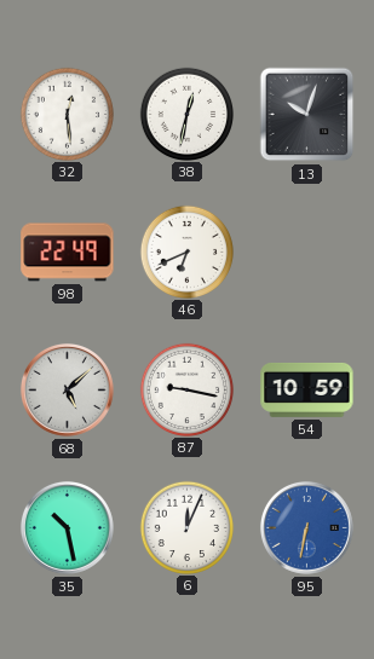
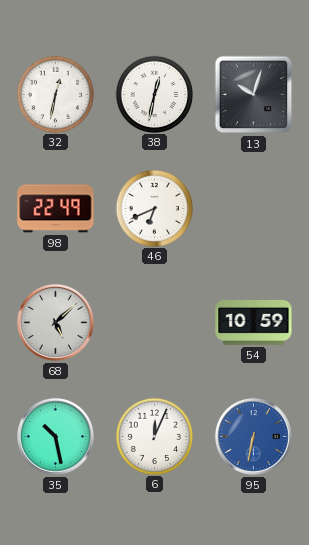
32: 12:29 -> 12:32 (55, 94)
87: 9:17 -> none (186, 389)
